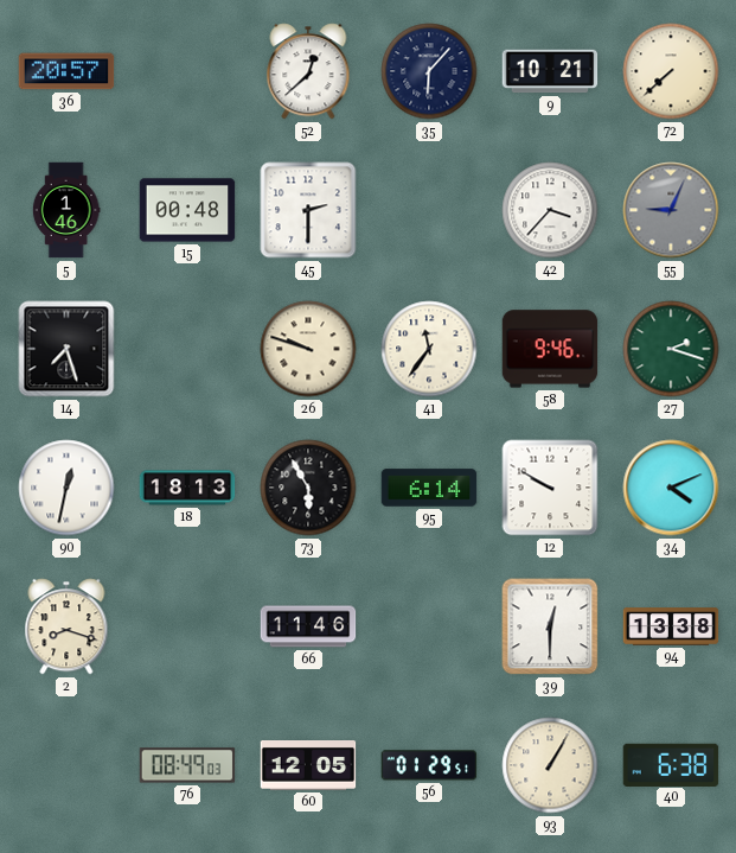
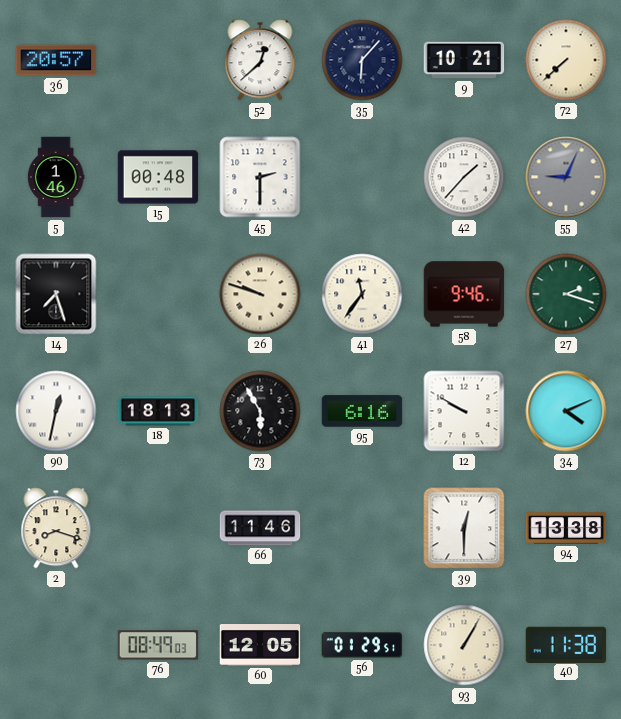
42: 3:37 -> 1:37 (464, 177)
95: 6:14 -> 6:16 (362, 411)
40: 6:38 -> 11:38 (566, 644)
